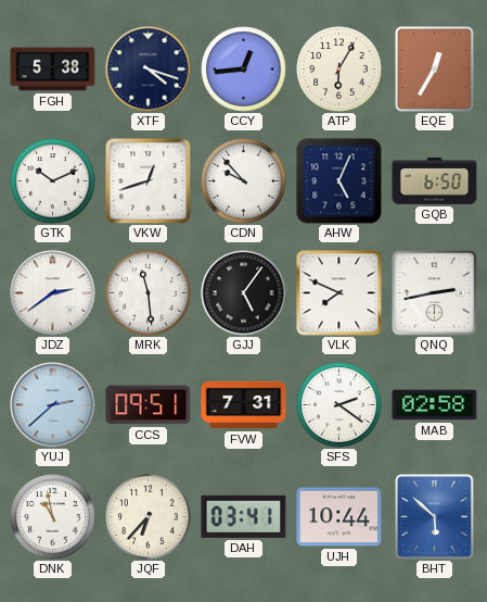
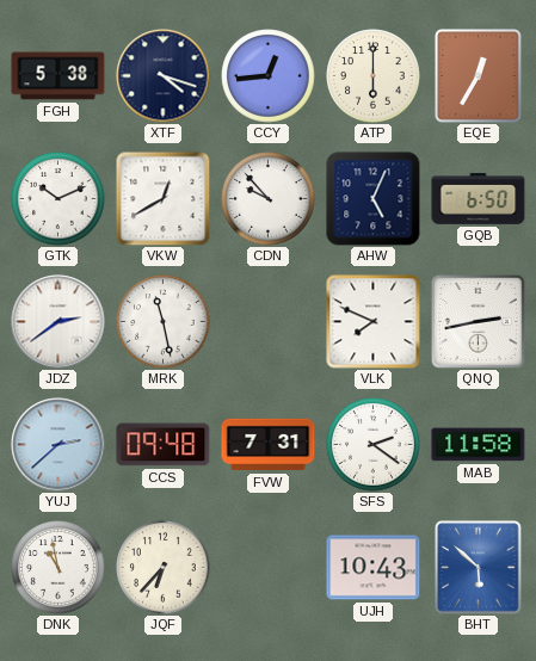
ATP: 6:05 -> 6:00 (374, 76)
VKW: 12:42 -> 12:40 (164, 199)
MRK: 11:29 -> 11:28 (164, 322)
GJJ: 5:06 -> none (244, 293)
CCS: 09:51 -> 09:48 (164, 445)
MAB: 02:58 -> 11:58 (479, 445)
DAH: 03:41 -> none (244, 516)
UJH: 10:44 -> 10:43 (374, 568)
